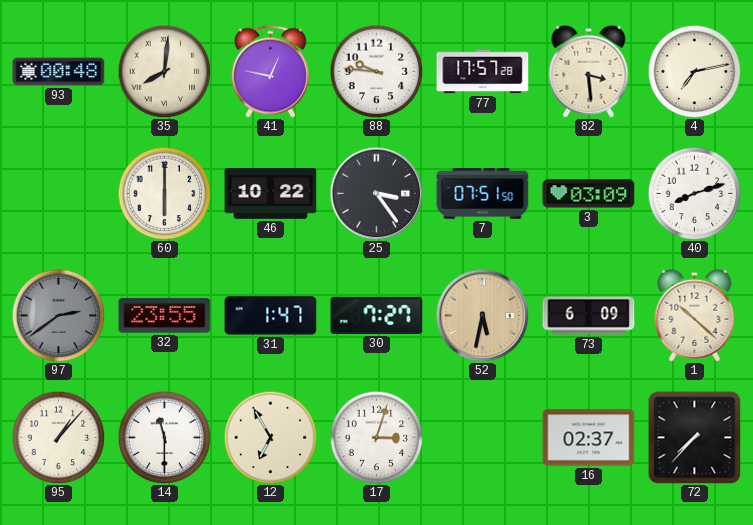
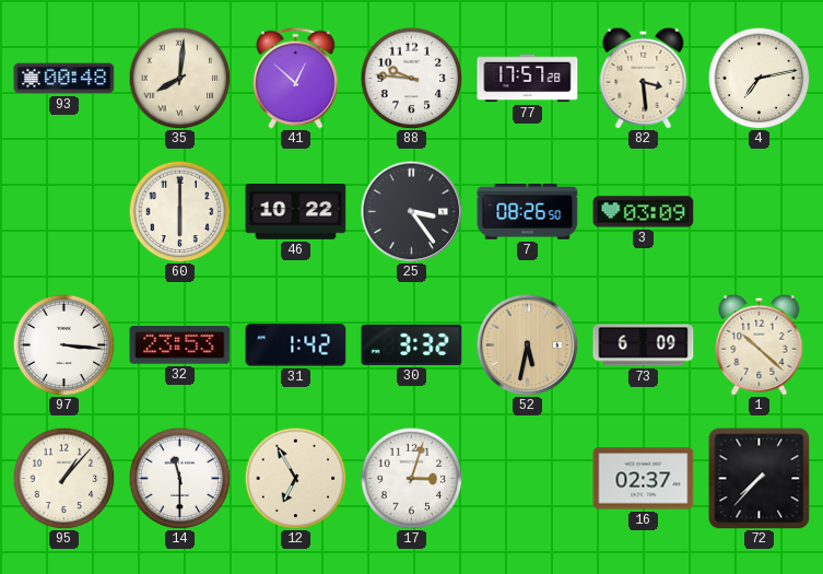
41: 12:47 -> 12:52 (295, 78)
7: 07:51 -> 08:26 (528, 212)
40: 8:12 -> none (694, 193)
97: 2:39 -> 3:16 (63, 344)
97 dial: grey -> white (63, 344)
32: 23:55 -> 23:53 (180, 345)
31: 1:47 -> 1:42 (296, 345)
30: 7:27 -> 3:32 (412, 344)
